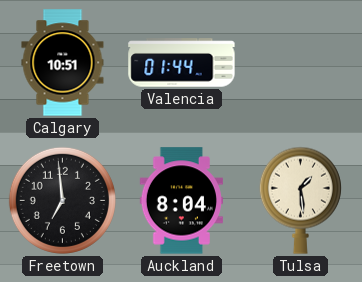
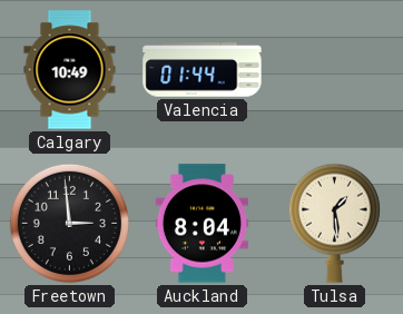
Calgary: 10:51 -> 10:49 (70, 70)
Freetown: 6:59 -> 2:59 (69, 223)
